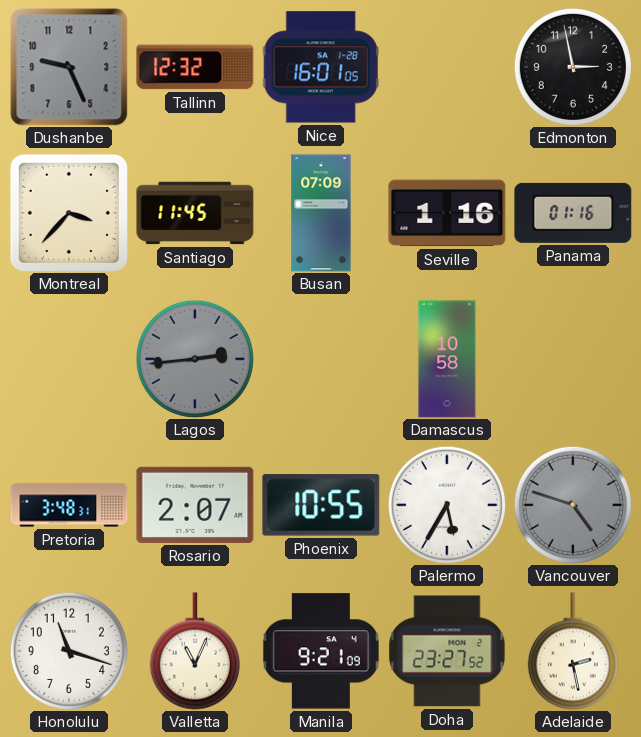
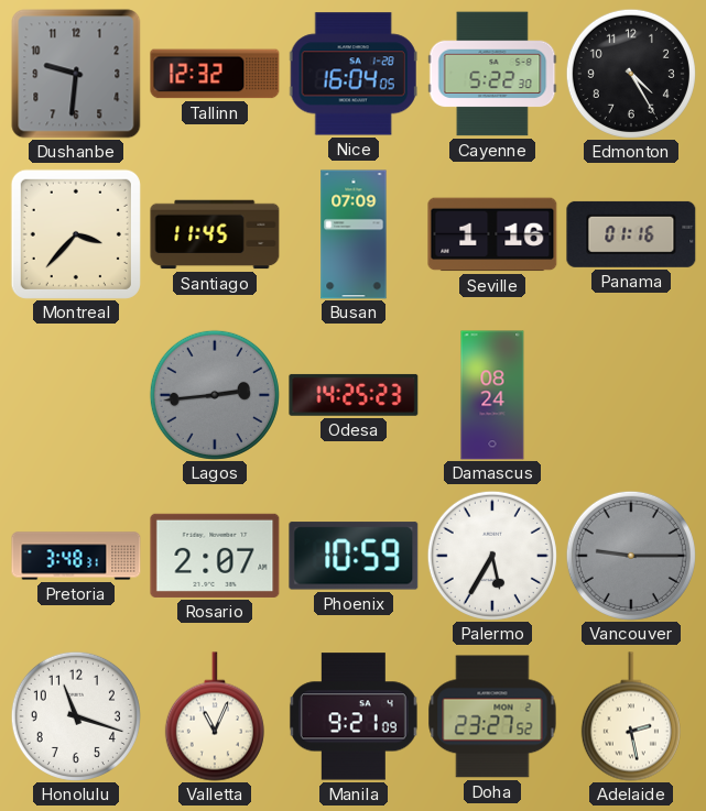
Dushanbe: 9:26 -> 9:31 (76, 74)
Nice: 16:01 -> 16:04 (354, 74)
Cayenne: none -> 5:22 (492, 74)
Edmonton: 2:58 -> 4:25 (631, 74)
Odesa: none -> 14:25 (354, 395)
Damascus: 10:58 -> 08:24 (492, 395)
Phoenix: 10:55 -> 10:59 (354, 556)
Vancouver: 4:48 -> 9:15 (631, 556)
